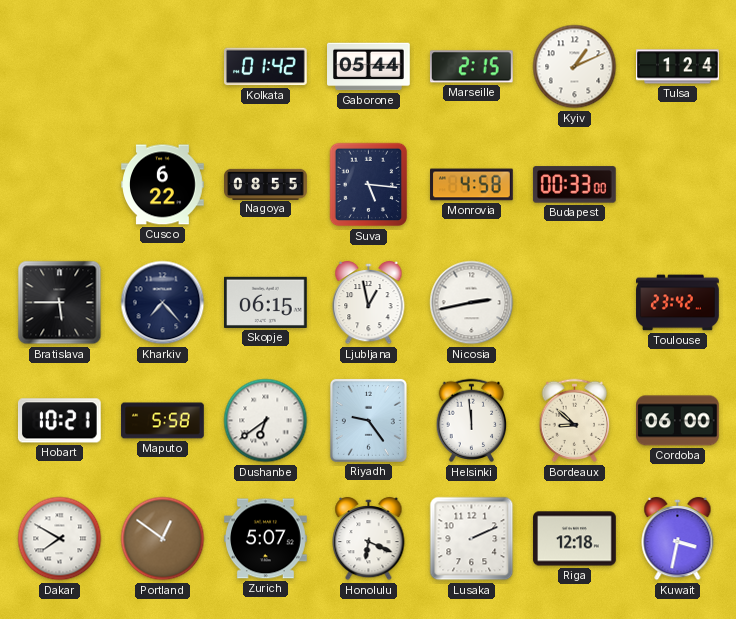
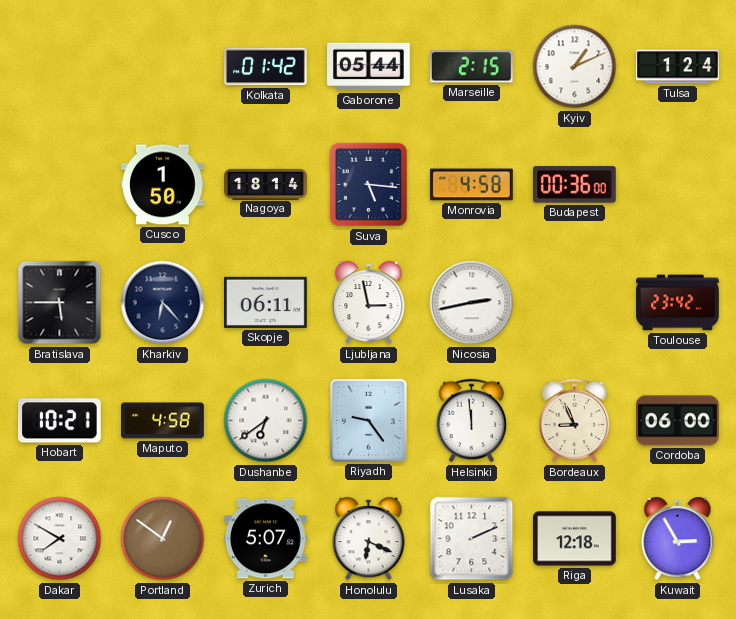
Cusco: 6:22 -> 1:50 (163, 185)
Nagoya: 08:55 -> 18:14 (266, 184)
Budapest: 00:33 -> 00:36 (574, 185)
Kharkiv: 7:23 -> 6:23 (163, 303)
Skopje: 06:15 -> 06:11 (266, 302)
Ljubljana: 12:58 -> 2:58 (369, 303)
Maputo: 5:58 -> 4:58 (163, 421)
Bordeaux: 8:52 -> 8:56 (575, 421)
Kuwait: 3:32 -> 2:55 (678, 539)
